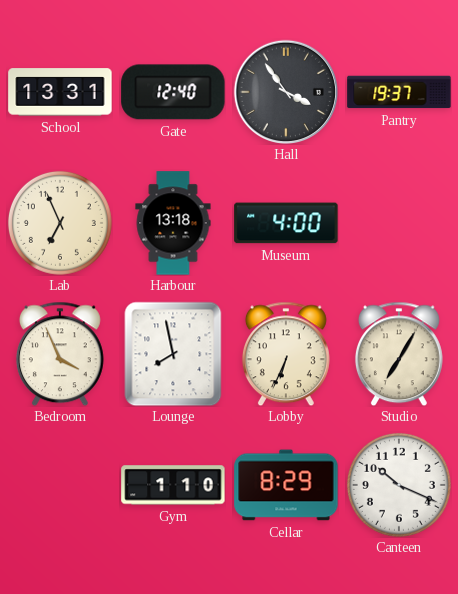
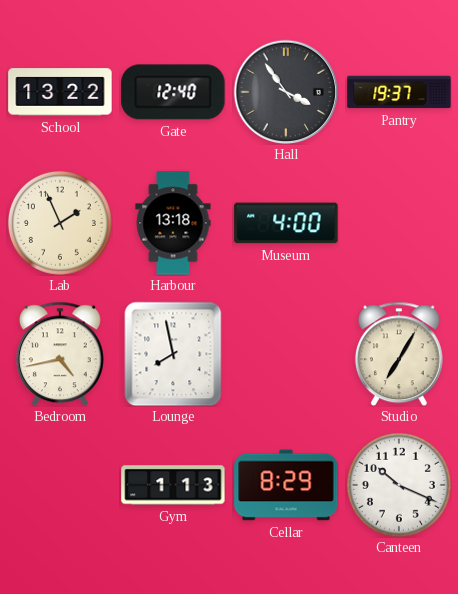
School: 13:31 -> 13:22 (60, 92)
Lab: 6:56 -> 1:56 (60, 223)
Bedroom: 3:56 -> 4:43 (60, 354)
Lobby: 6:34 -> none (286, 354)
Gym: 1:10 -> 1:13 (173, 485)
